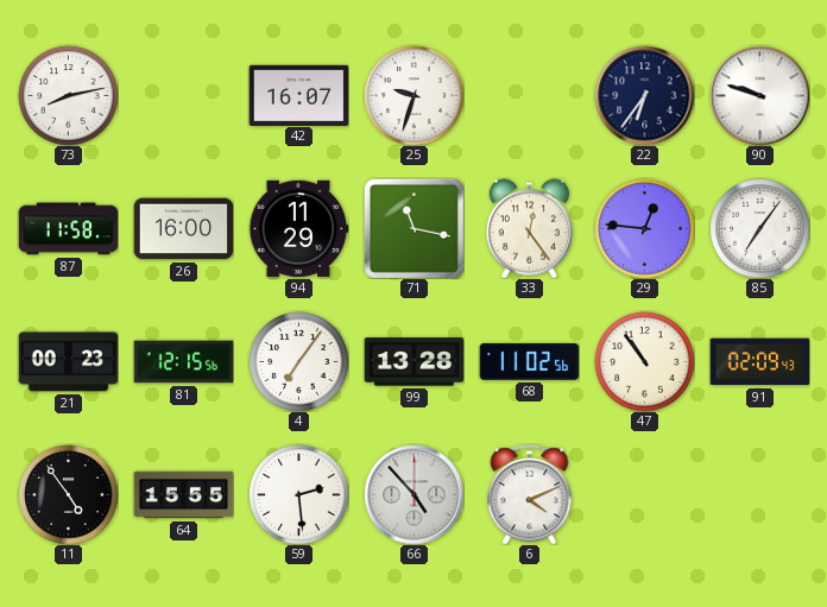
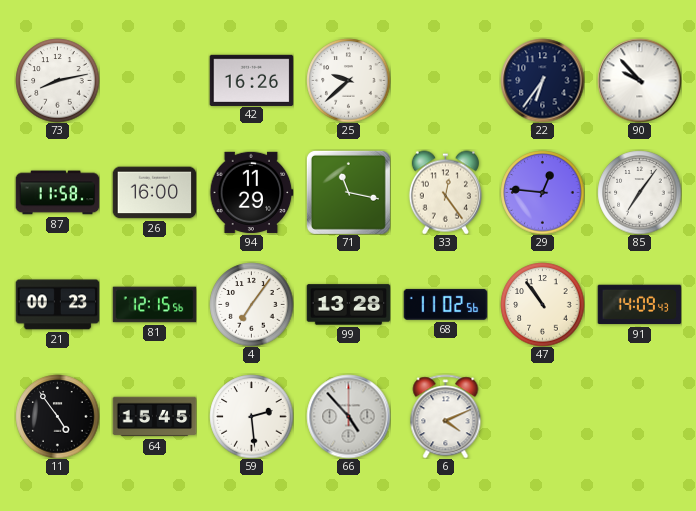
42: 16:07 -> 16:26 (251, 80)
25: 9:33 -> 9:38 (348, 80)
90: 9:48 -> 9:53 (639, 80)
91: 02:09 -> 14:09 (639, 305)
64: 15:55 -> 15:45 (154, 417)
